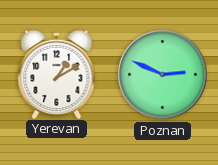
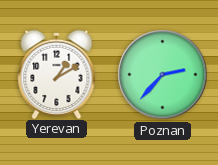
Poznan: 2:49 -> 2:37 (163, 75)
